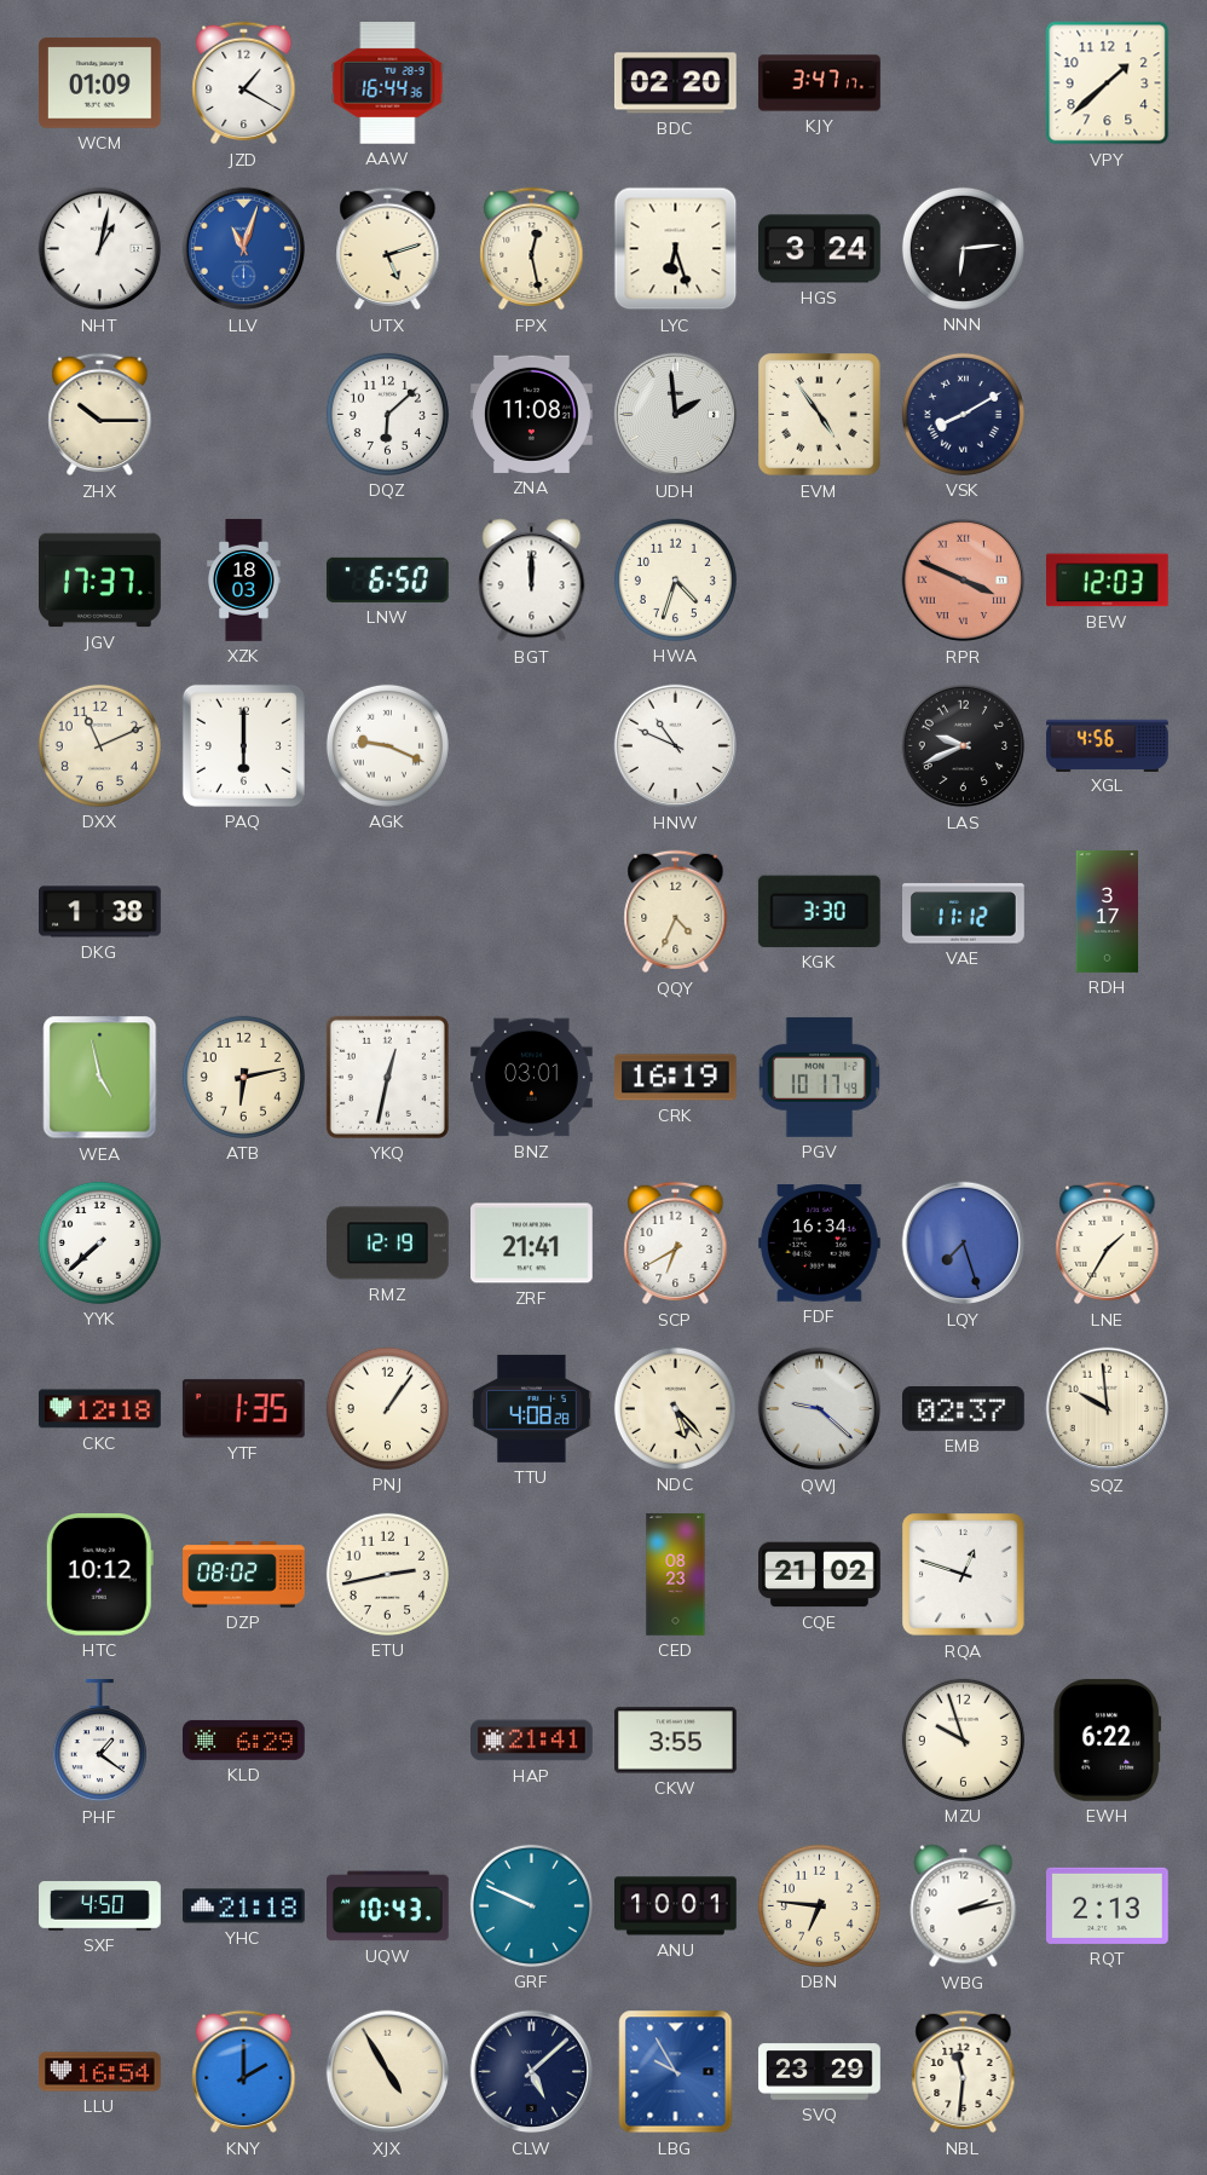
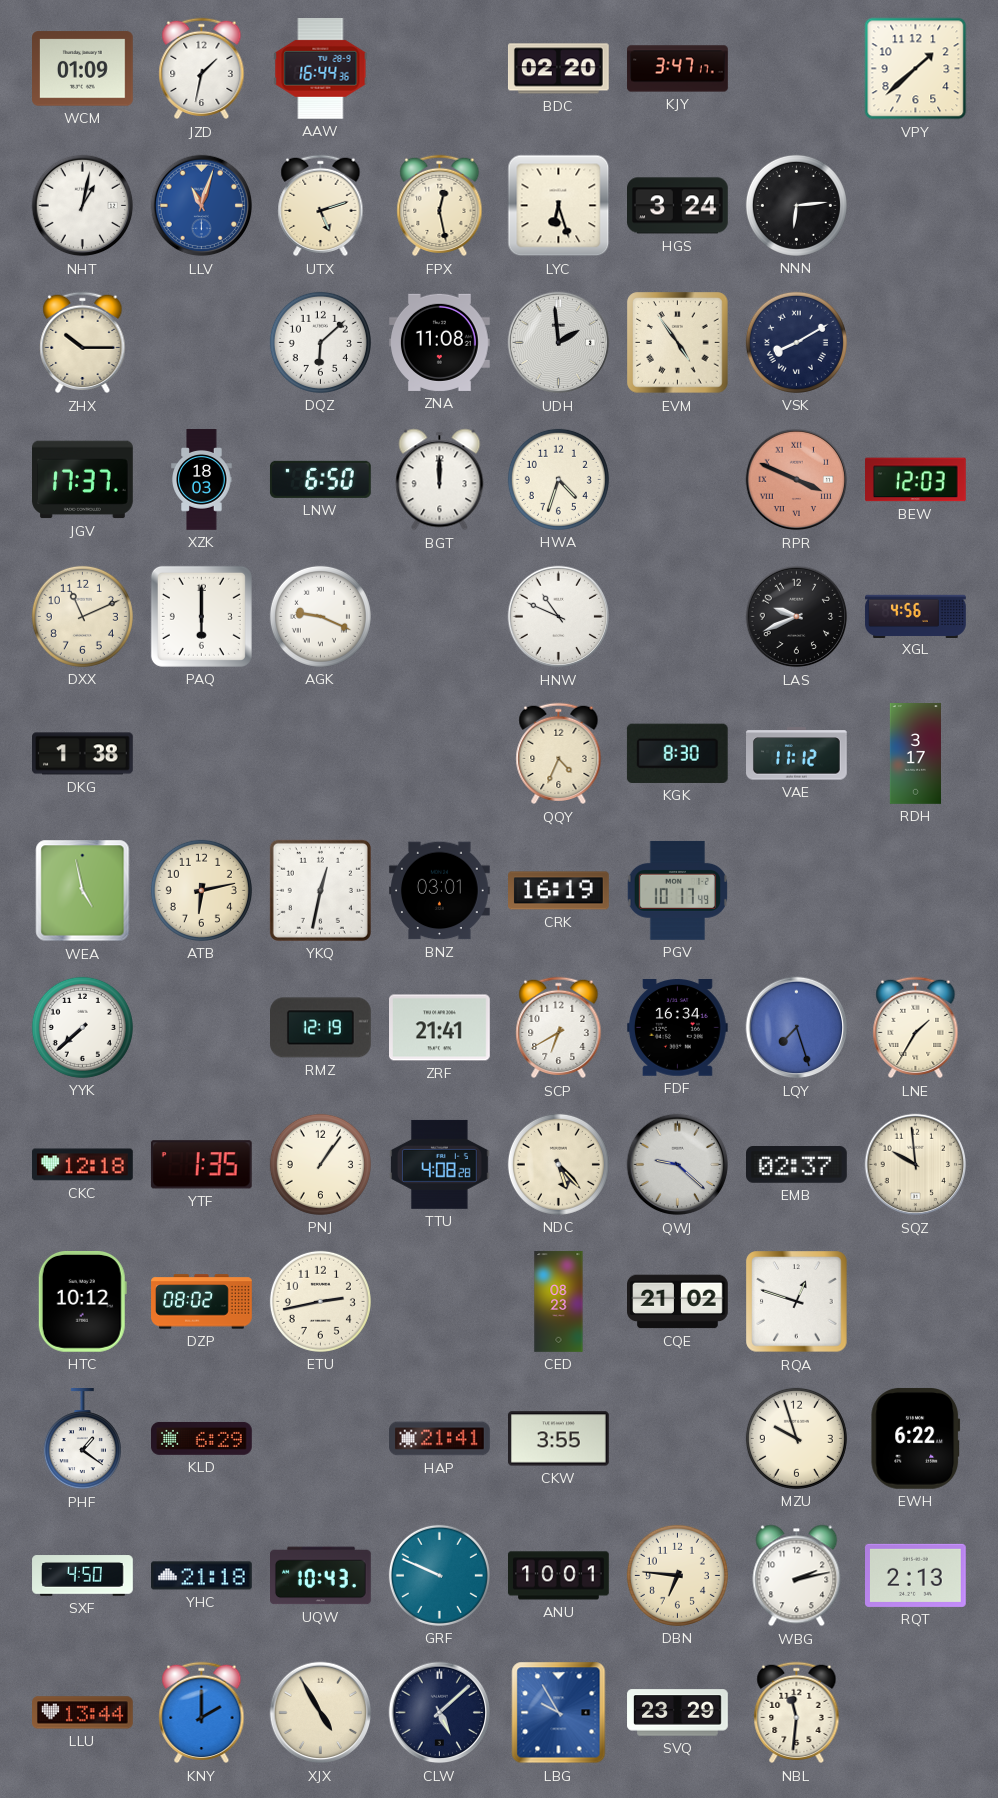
JZD: 1:20 -> 1:32 (202, 69)
KGK: 3:30 -> 8:30 (677, 753)
LLU: 16:54 -> 13:44 (83, 1713)
